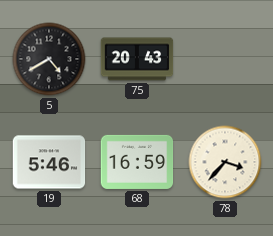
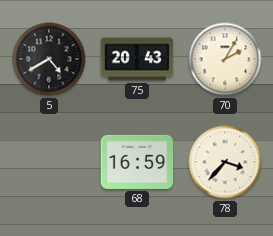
70: none -> 2:05 (225, 59)
19: 5:46 -> none (49, 162)
